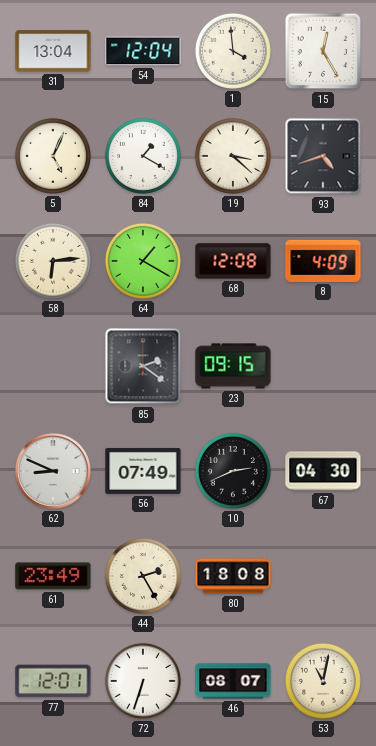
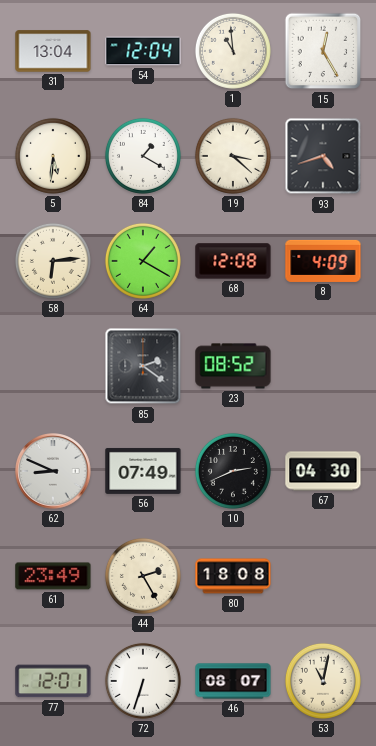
1: 3:59 -> 10:59 (233, 51)
5: 5:04 -> 5:31 (53, 156)
23: 09:15 -> 08:52 (233, 366)
